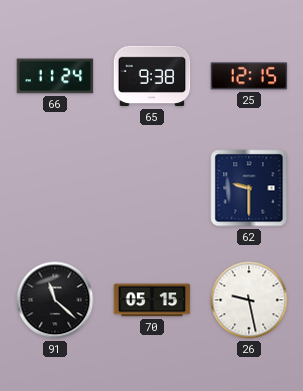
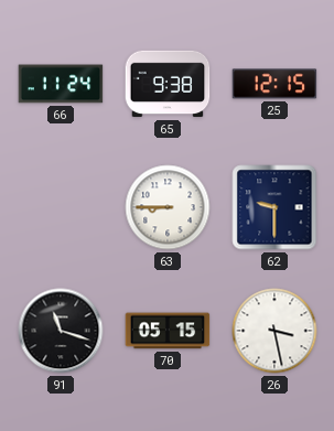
63: none -> 8:45 (168, 207)
91: 11:22 -> 11:18 (61, 331)
26: 9:28 -> 3:28 (274, 331)
